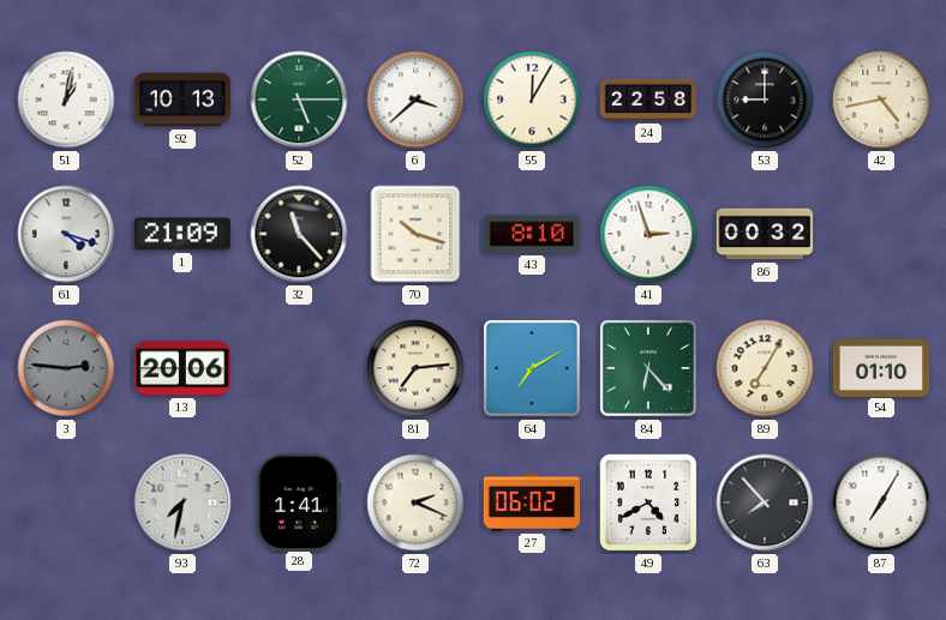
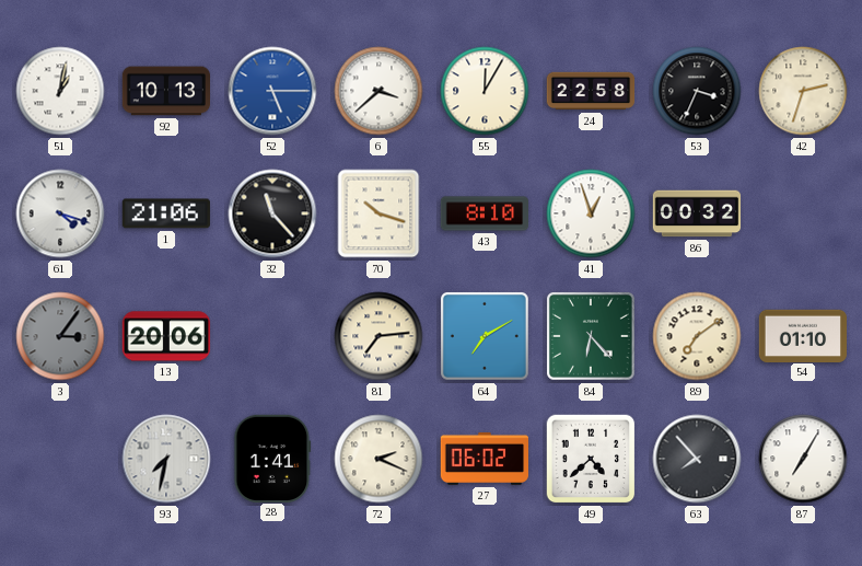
52 dial: green -> blue (272, 91)
53: 9:00 -> 3:34 (697, 91)
42: 4:43 -> 2:33 (803, 91)
1: 21:09 -> 21:06 (166, 213)
41: 2:57 -> 12:57 (591, 213)
3: 2:46 -> 3:06 (60, 336)
89: 7:05 -> 7:09 (697, 336)
49: 4:40 -> 4:38 (591, 459)
